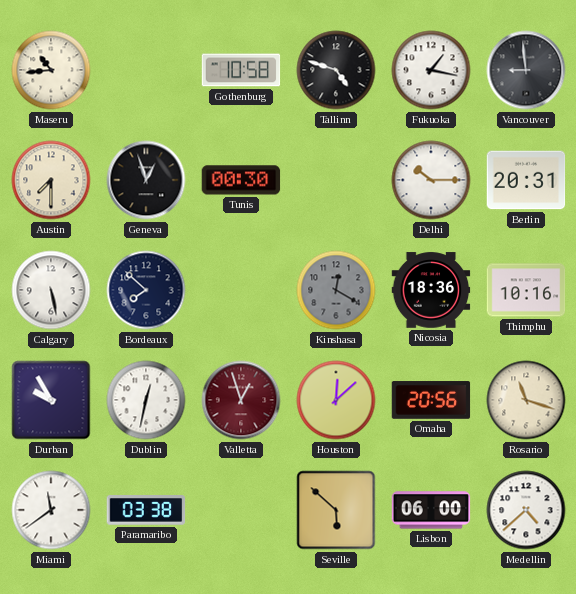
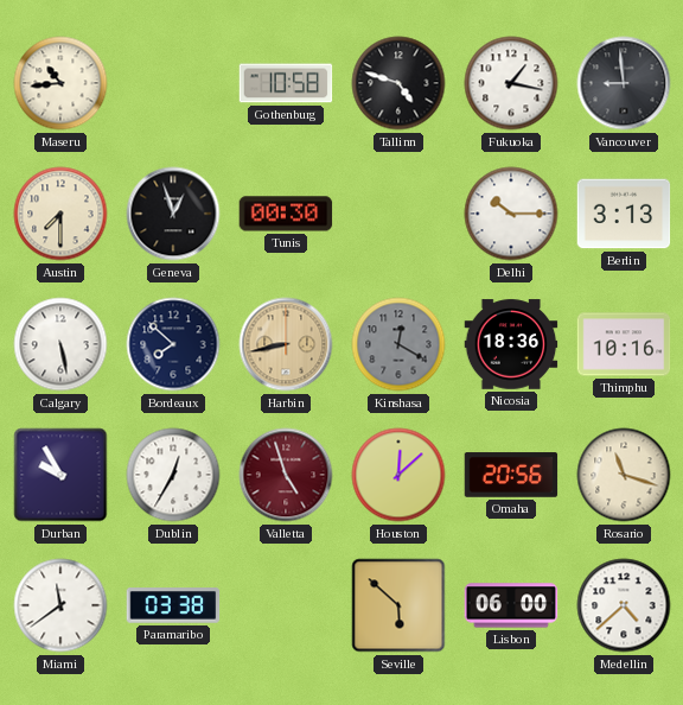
Berlin: 20:31 -> 3:13 (624, 214)
Harbin: none -> 8:43 (286, 344)
Dublin: 12:32 -> 12:35 (173, 475)
Valletta: 12:57 -> 4:57 (286, 475)
